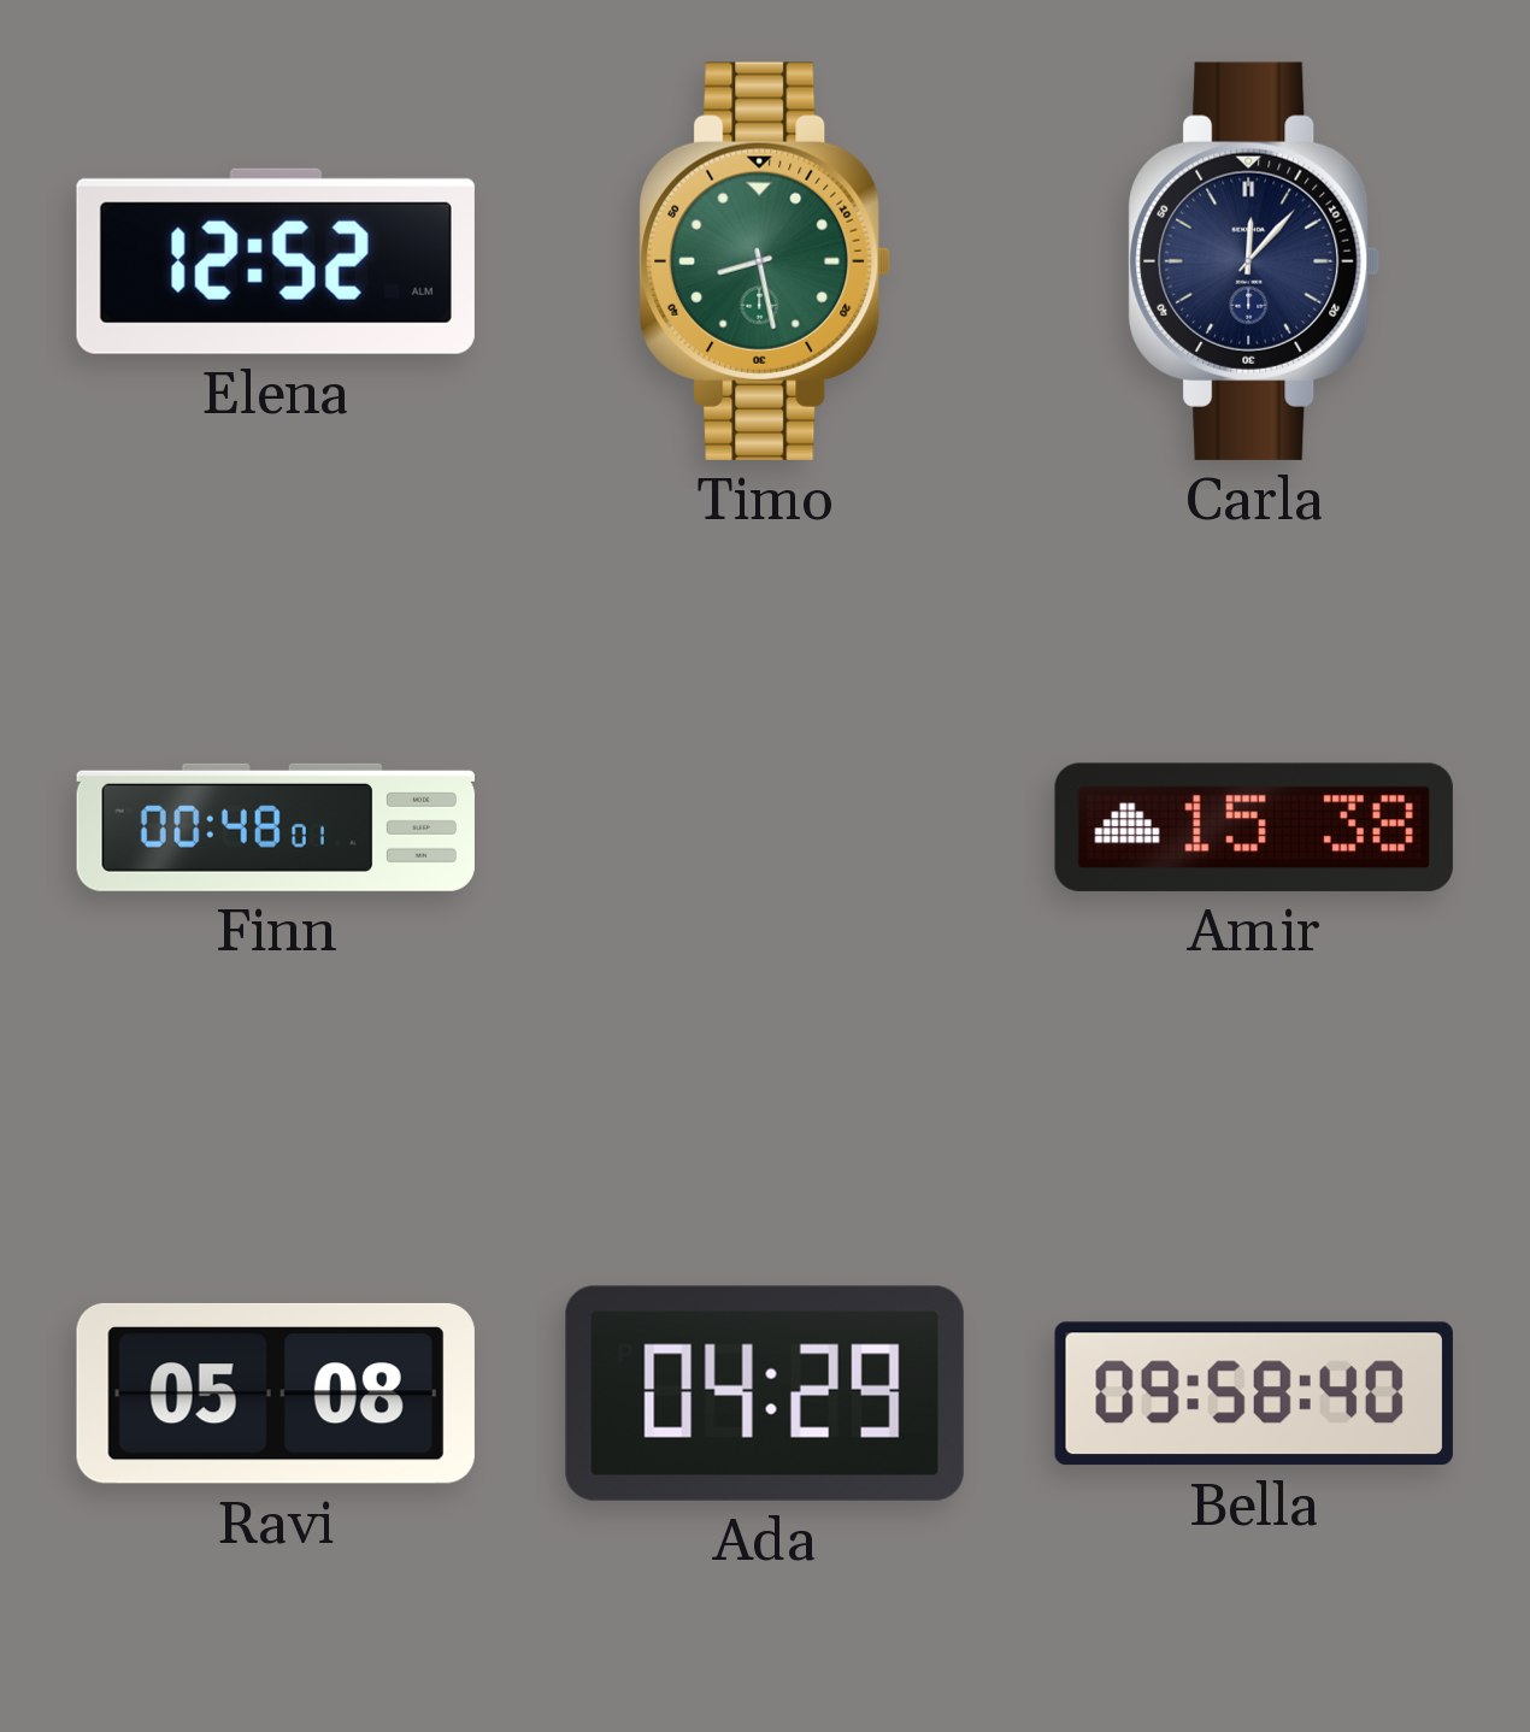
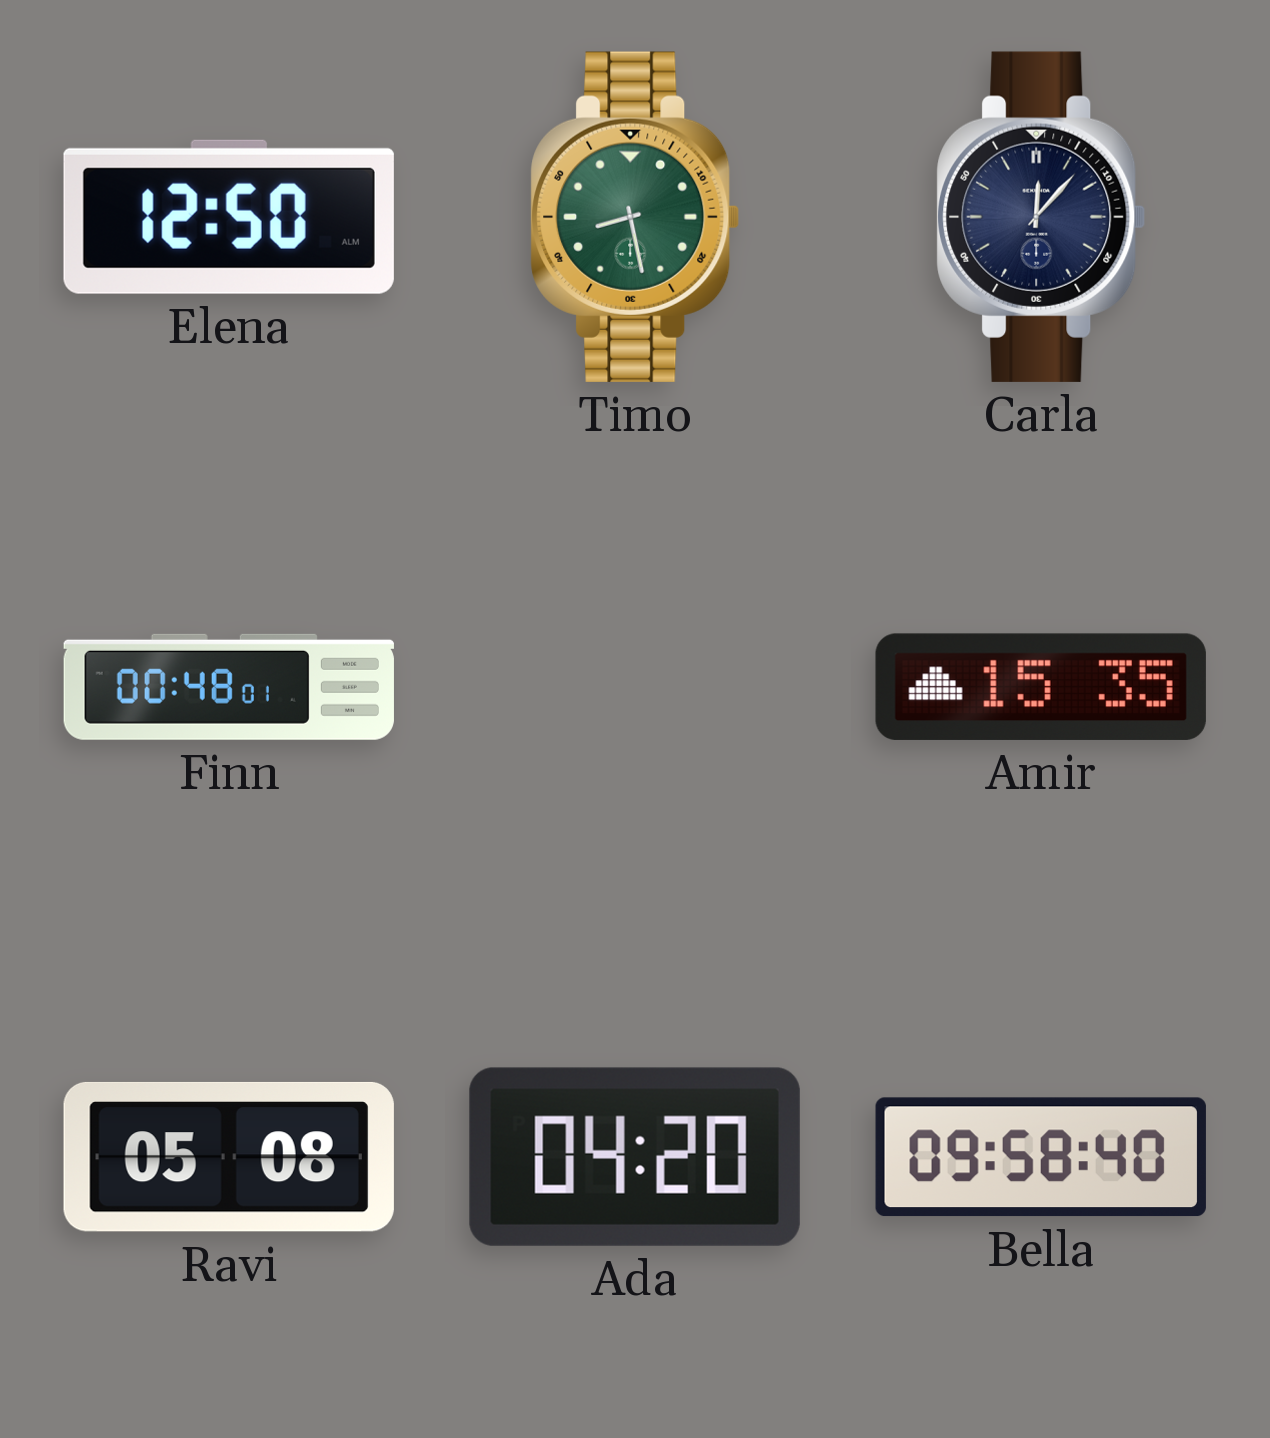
Elena: 12:52 -> 12:50 (229, 217)
Amir: 15:38 -> 15:35 (1041, 687)
Ada: 04:29 -> 04:20 (635, 1157)
